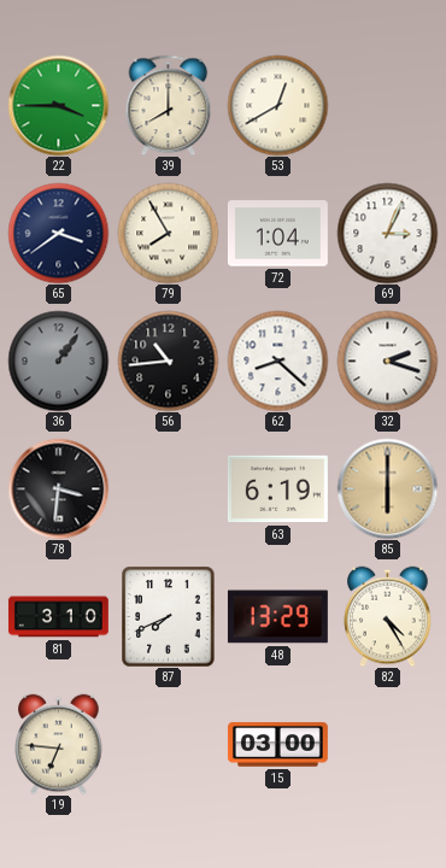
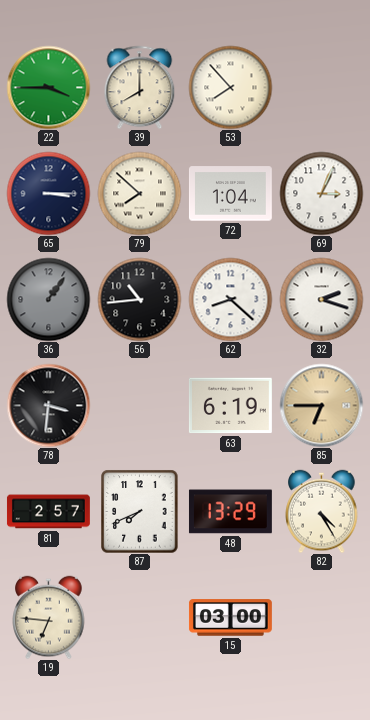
53: 12:40 -> 7:53 (230, 87)
65: 3:39 -> 3:15 (48, 193)
79: 7:55 -> 7:52 (139, 193)
85: 6:00 -> 6:45 (321, 405)
81: 3:10 -> 2:57 (48, 512)
